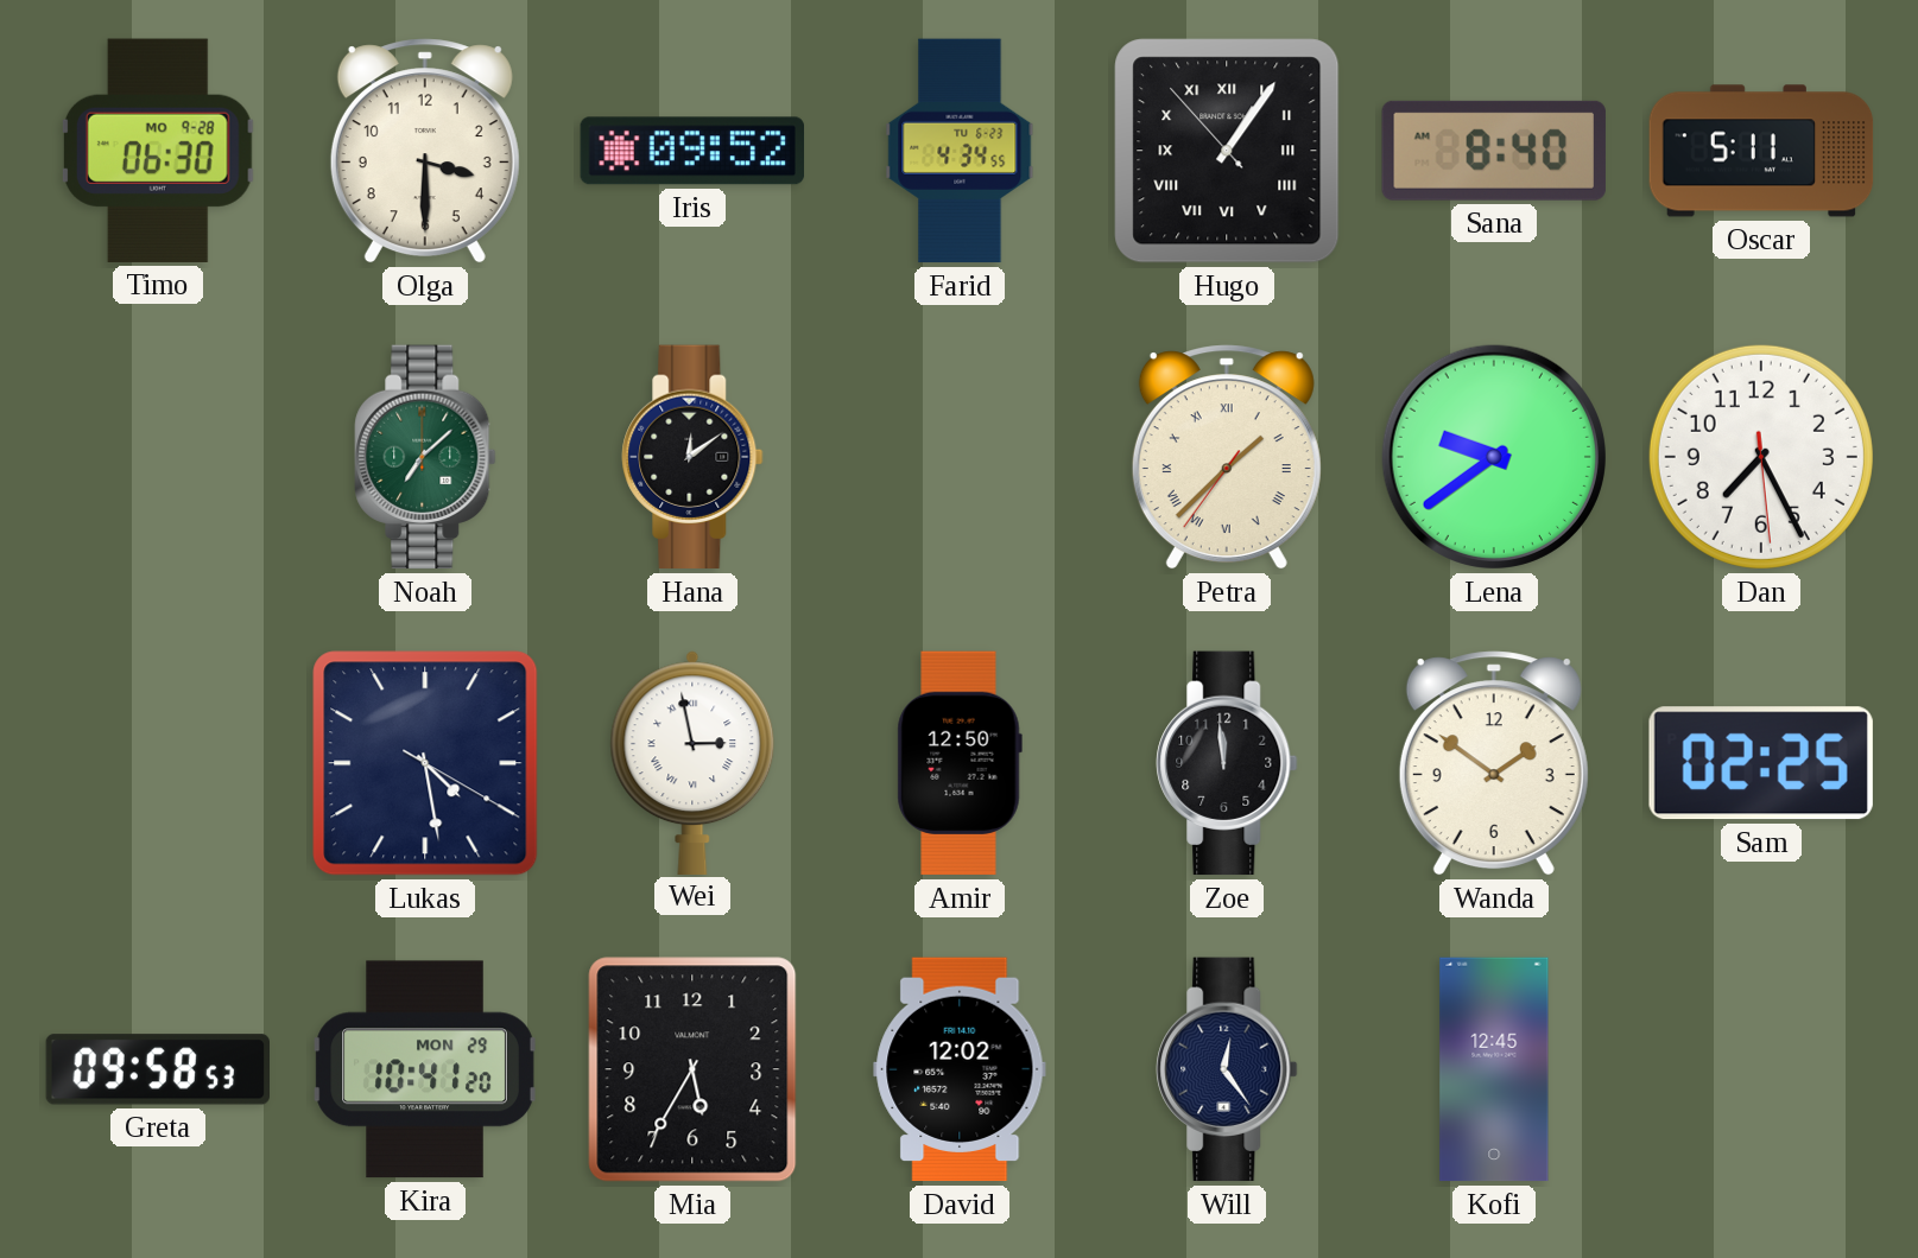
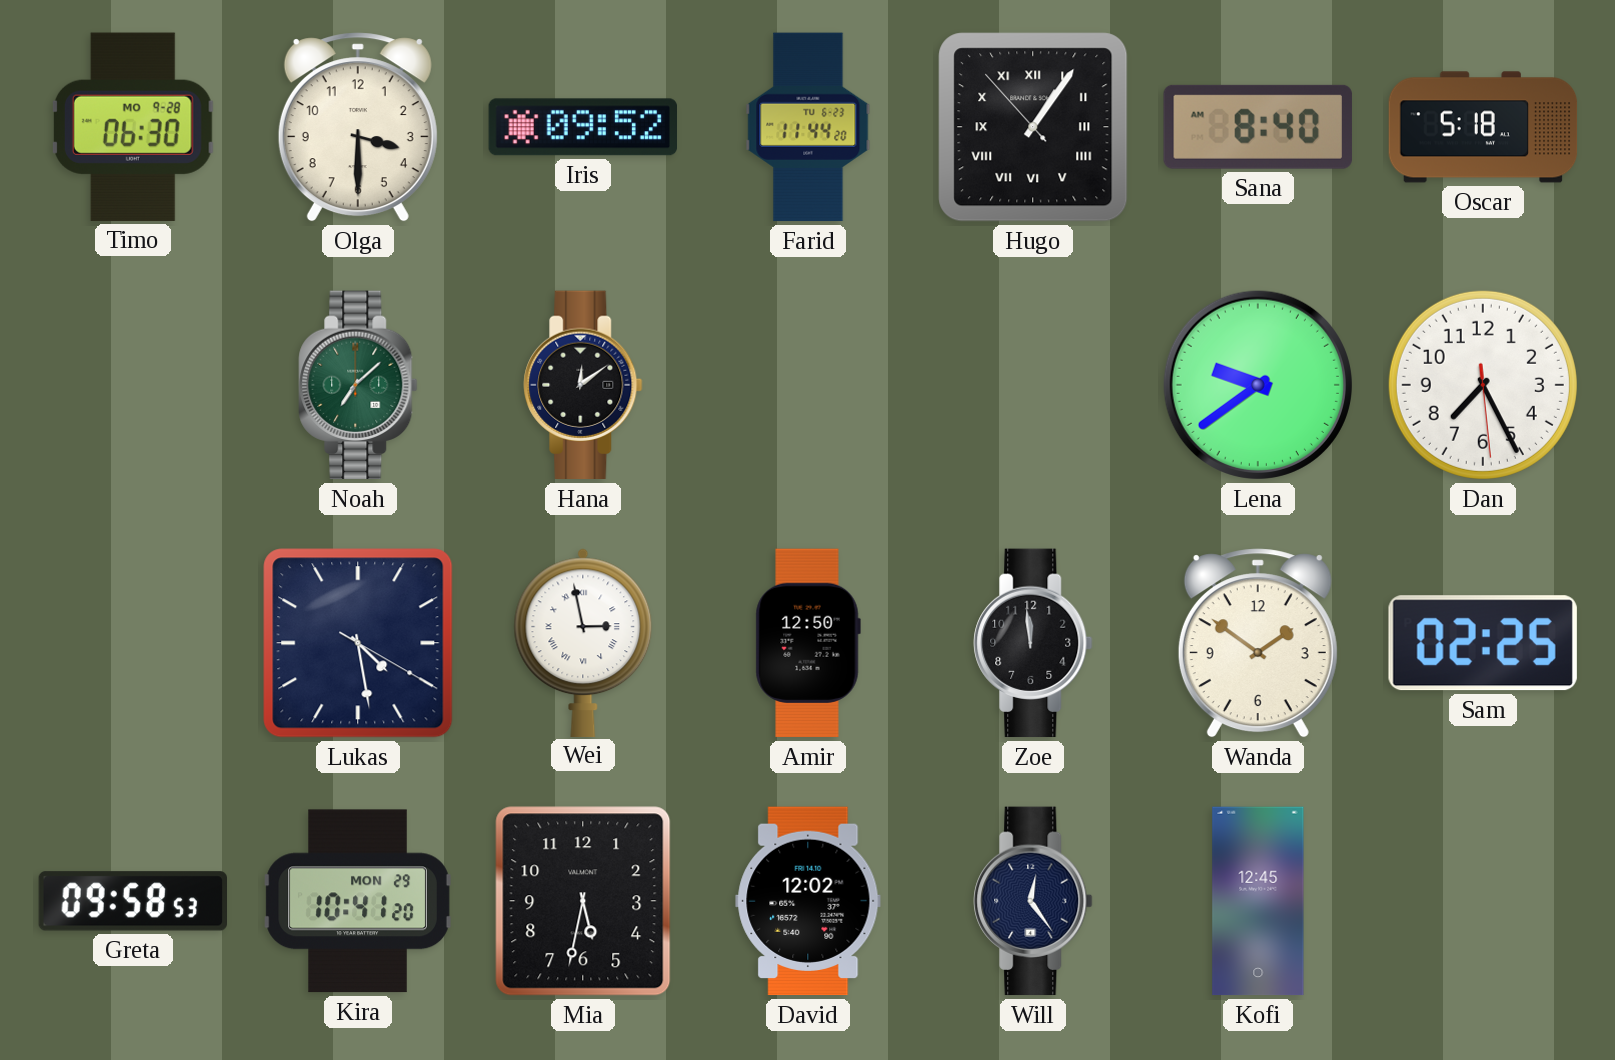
Farid: 4:34 -> 11:44 (808, 127)
Oscar: 5:11 -> 5:18 (1483, 127)
Petra: 1:37 -> none (1227, 457)
Mia: 5:35 -> 5:32 (583, 901)
